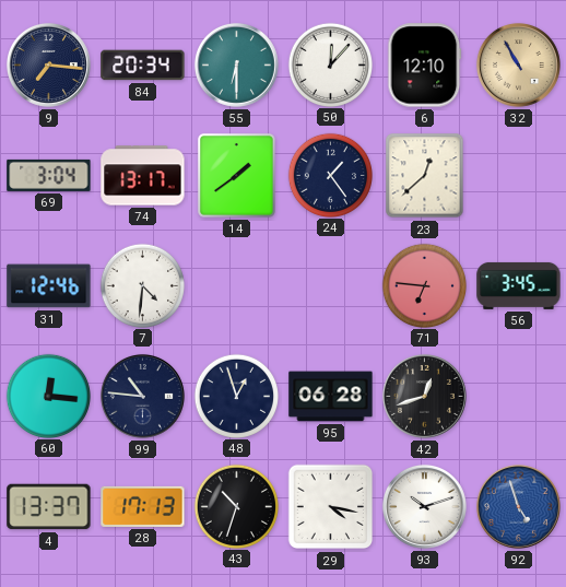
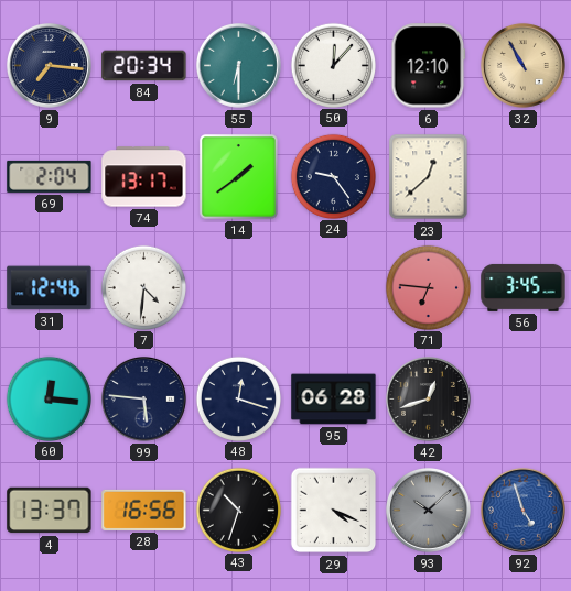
69: 3:04 -> 2:04 (50, 176)
24: 1:24 -> 9:24 (333, 176)
99: 10:46 -> 5:46 (143, 398)
48: 12:57 -> 12:18 (238, 398)
28: 17:13 -> 16:56 (144, 510)
29: 4:17 -> 4:19 (334, 511)
93: 10:12 -> 10:08 (428, 510)
93 dial: white -> grey (428, 510)
